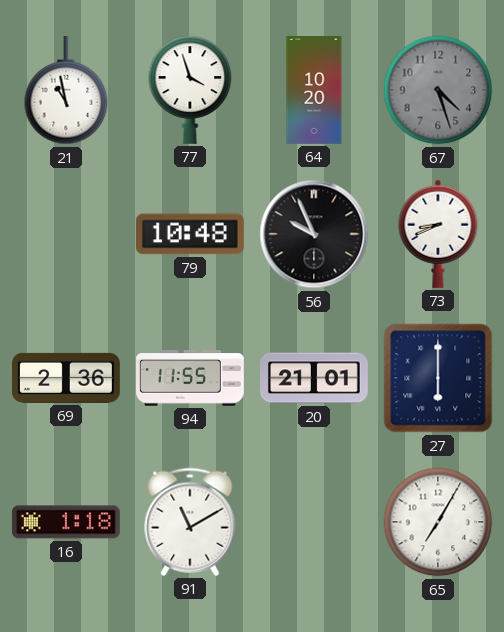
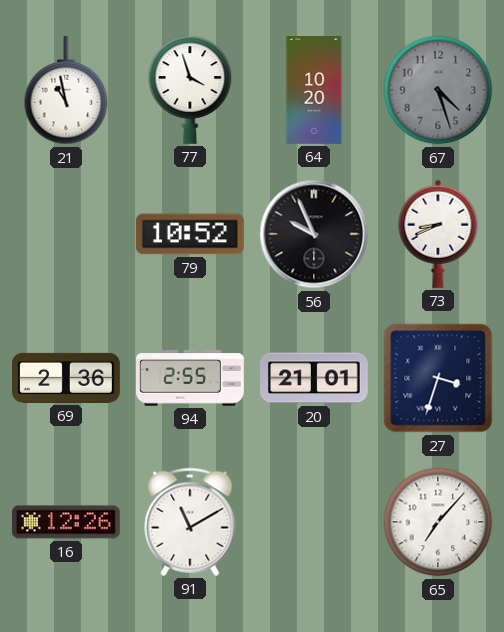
79: 10:48 -> 10:52 (190, 234)
94: 11:55 -> 2:55 (191, 378)
27: 6:00 -> 3:33 (438, 378)
16: 1:18 -> 12:26 (66, 522)
65: 7:05 -> 7:07 (438, 522)
